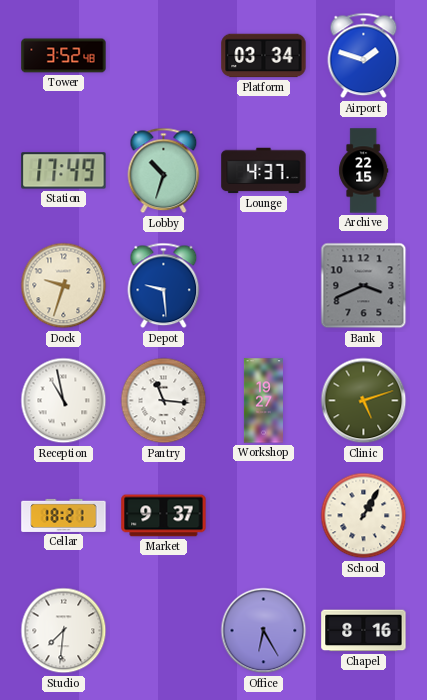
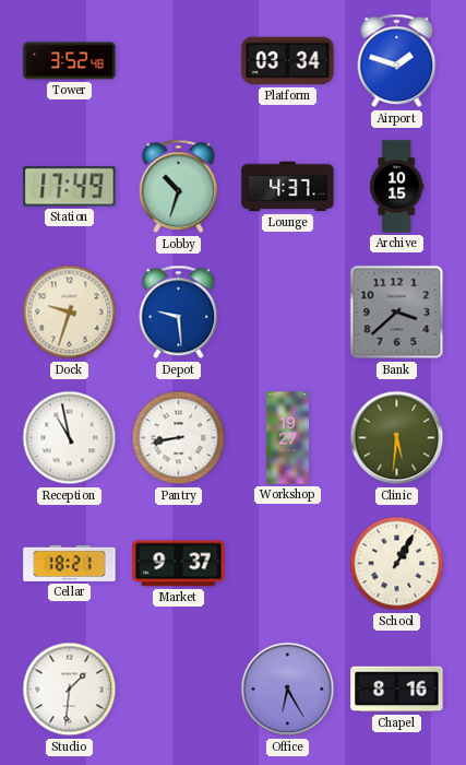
Archive: 22:15 -> 10:15 (397, 187)
Bank: 3:41 -> 3:38 (397, 313)
Pantry: 11:16 -> 8:43 (179, 438)
Clinic: 5:12 -> 5:31 (397, 438)
Studio: 7:31 -> 1:31 (70, 690)
